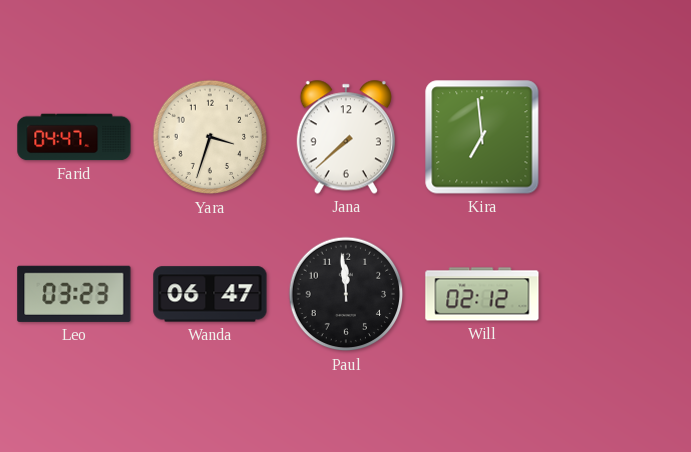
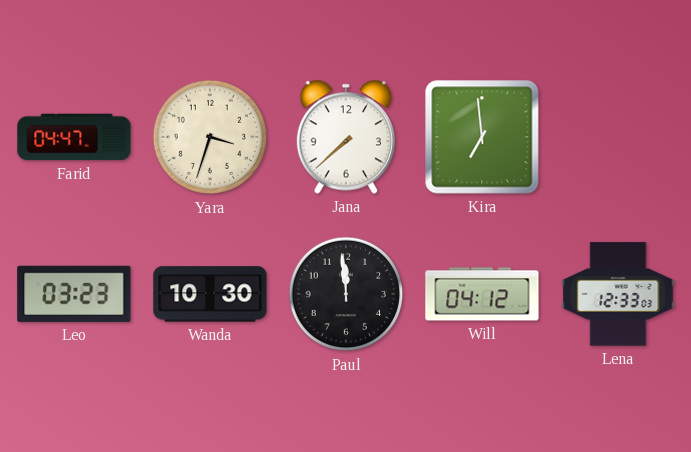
Wanda: 06:47 -> 10:30 (210, 294)
Will: 02:12 -> 04:12 (482, 294)
Lena: none -> 12:33 (618, 294)
